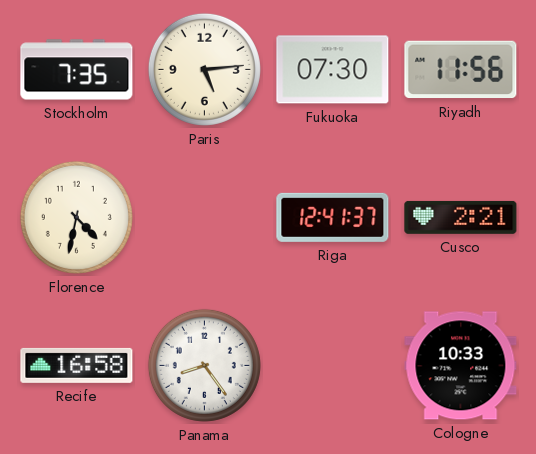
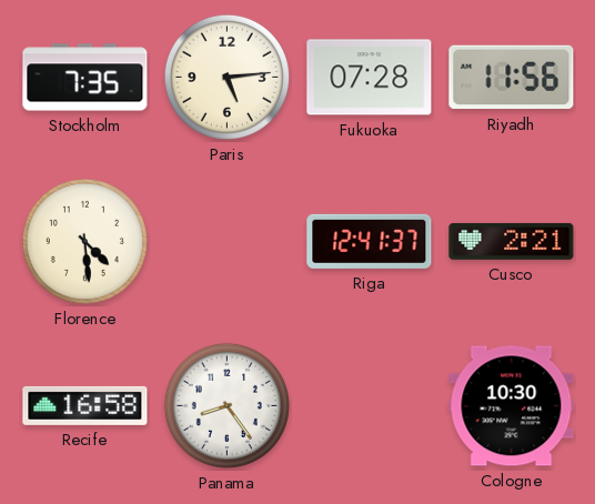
Fukuoka: 07:30 -> 07:28 (370, 78)
Florence: 4:32 -> 4:29 (84, 241)
Cologne: 10:33 -> 10:30 (512, 406)
